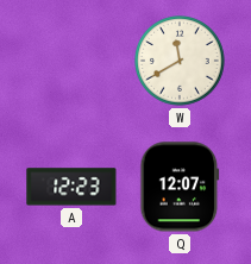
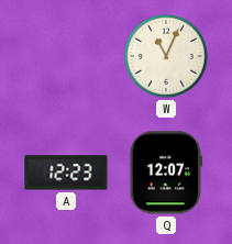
W: 11:40 -> 11:04 (167, 57)
